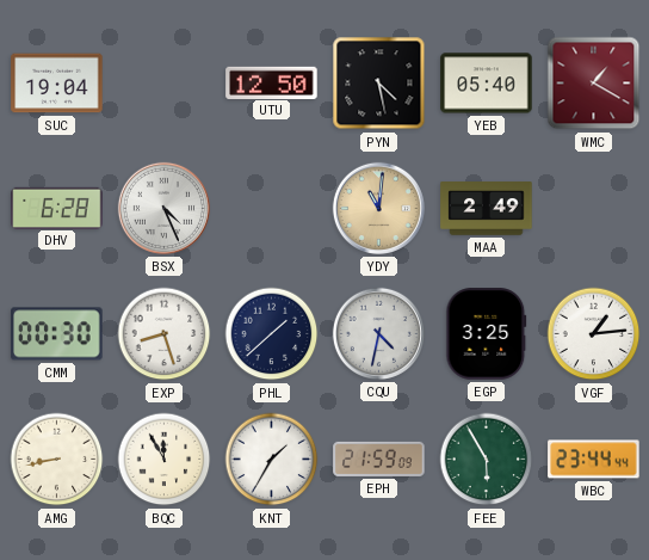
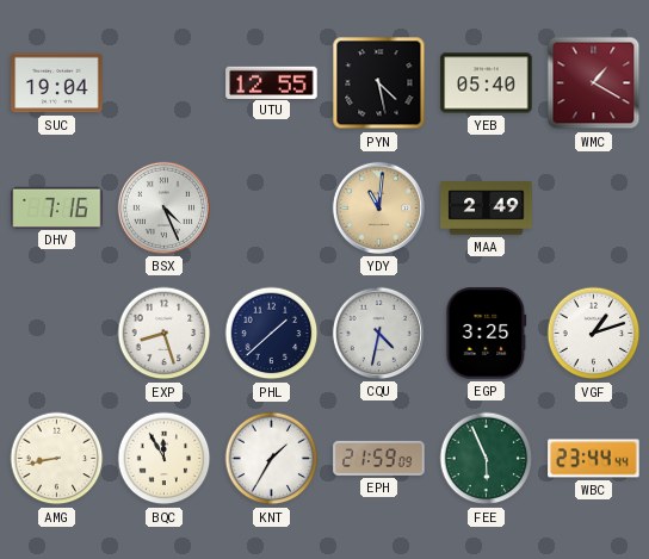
UTU: 12:50 -> 12:55 (272, 82)
DHV: 6:28 -> 7:16 (57, 207)
CMM: 00:30 -> none (57, 334)
VGF: 1:14 -> 1:12 (594, 334)
FEE: 5:55 -> 5:56 (487, 459)
